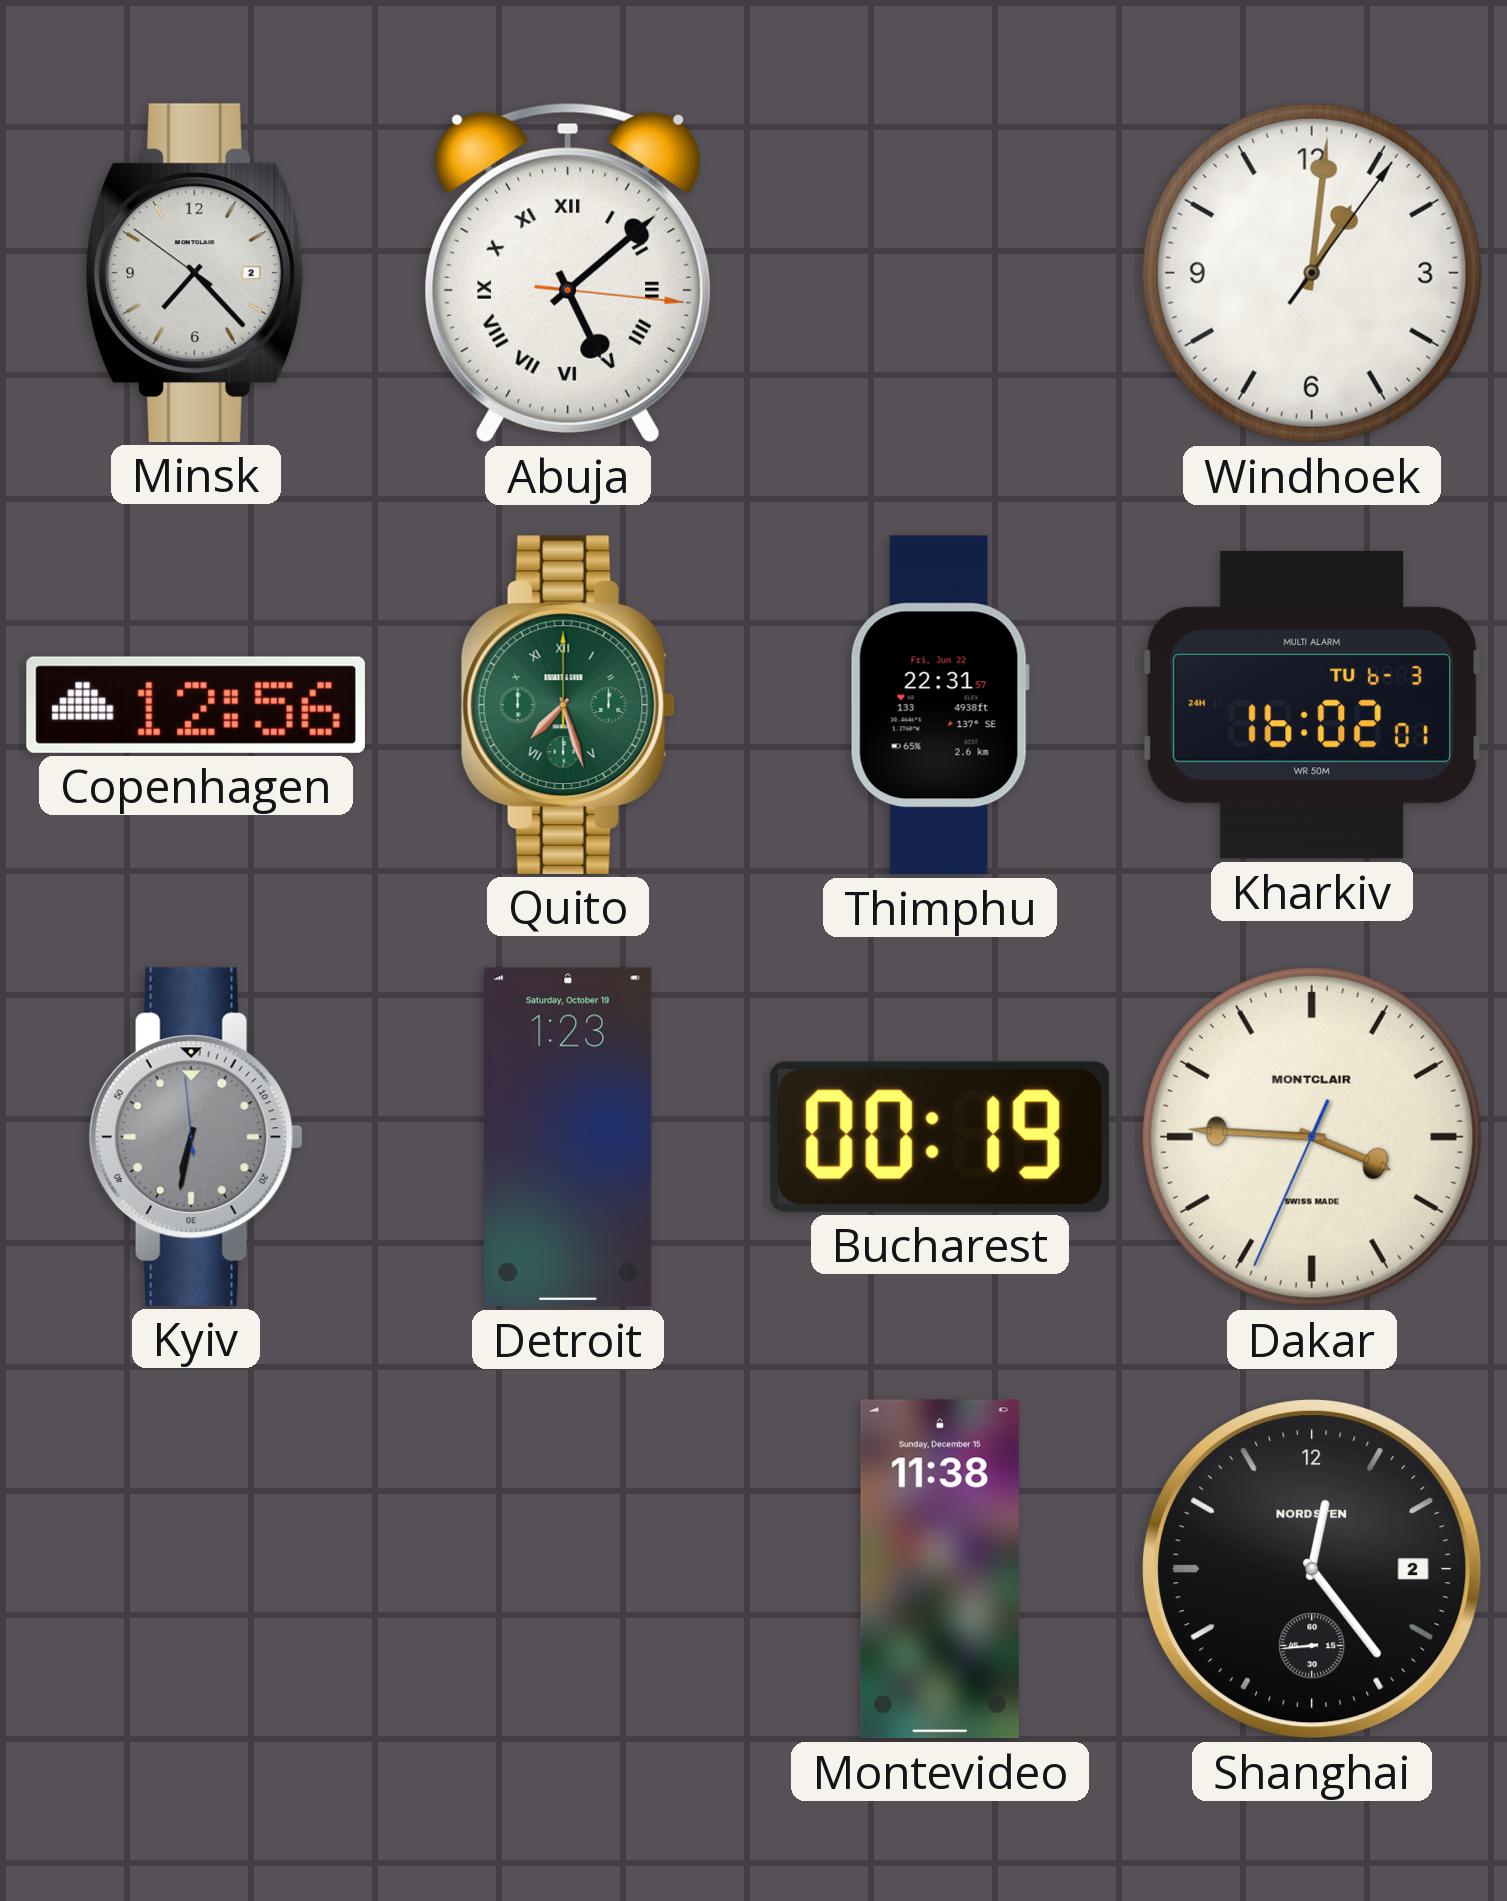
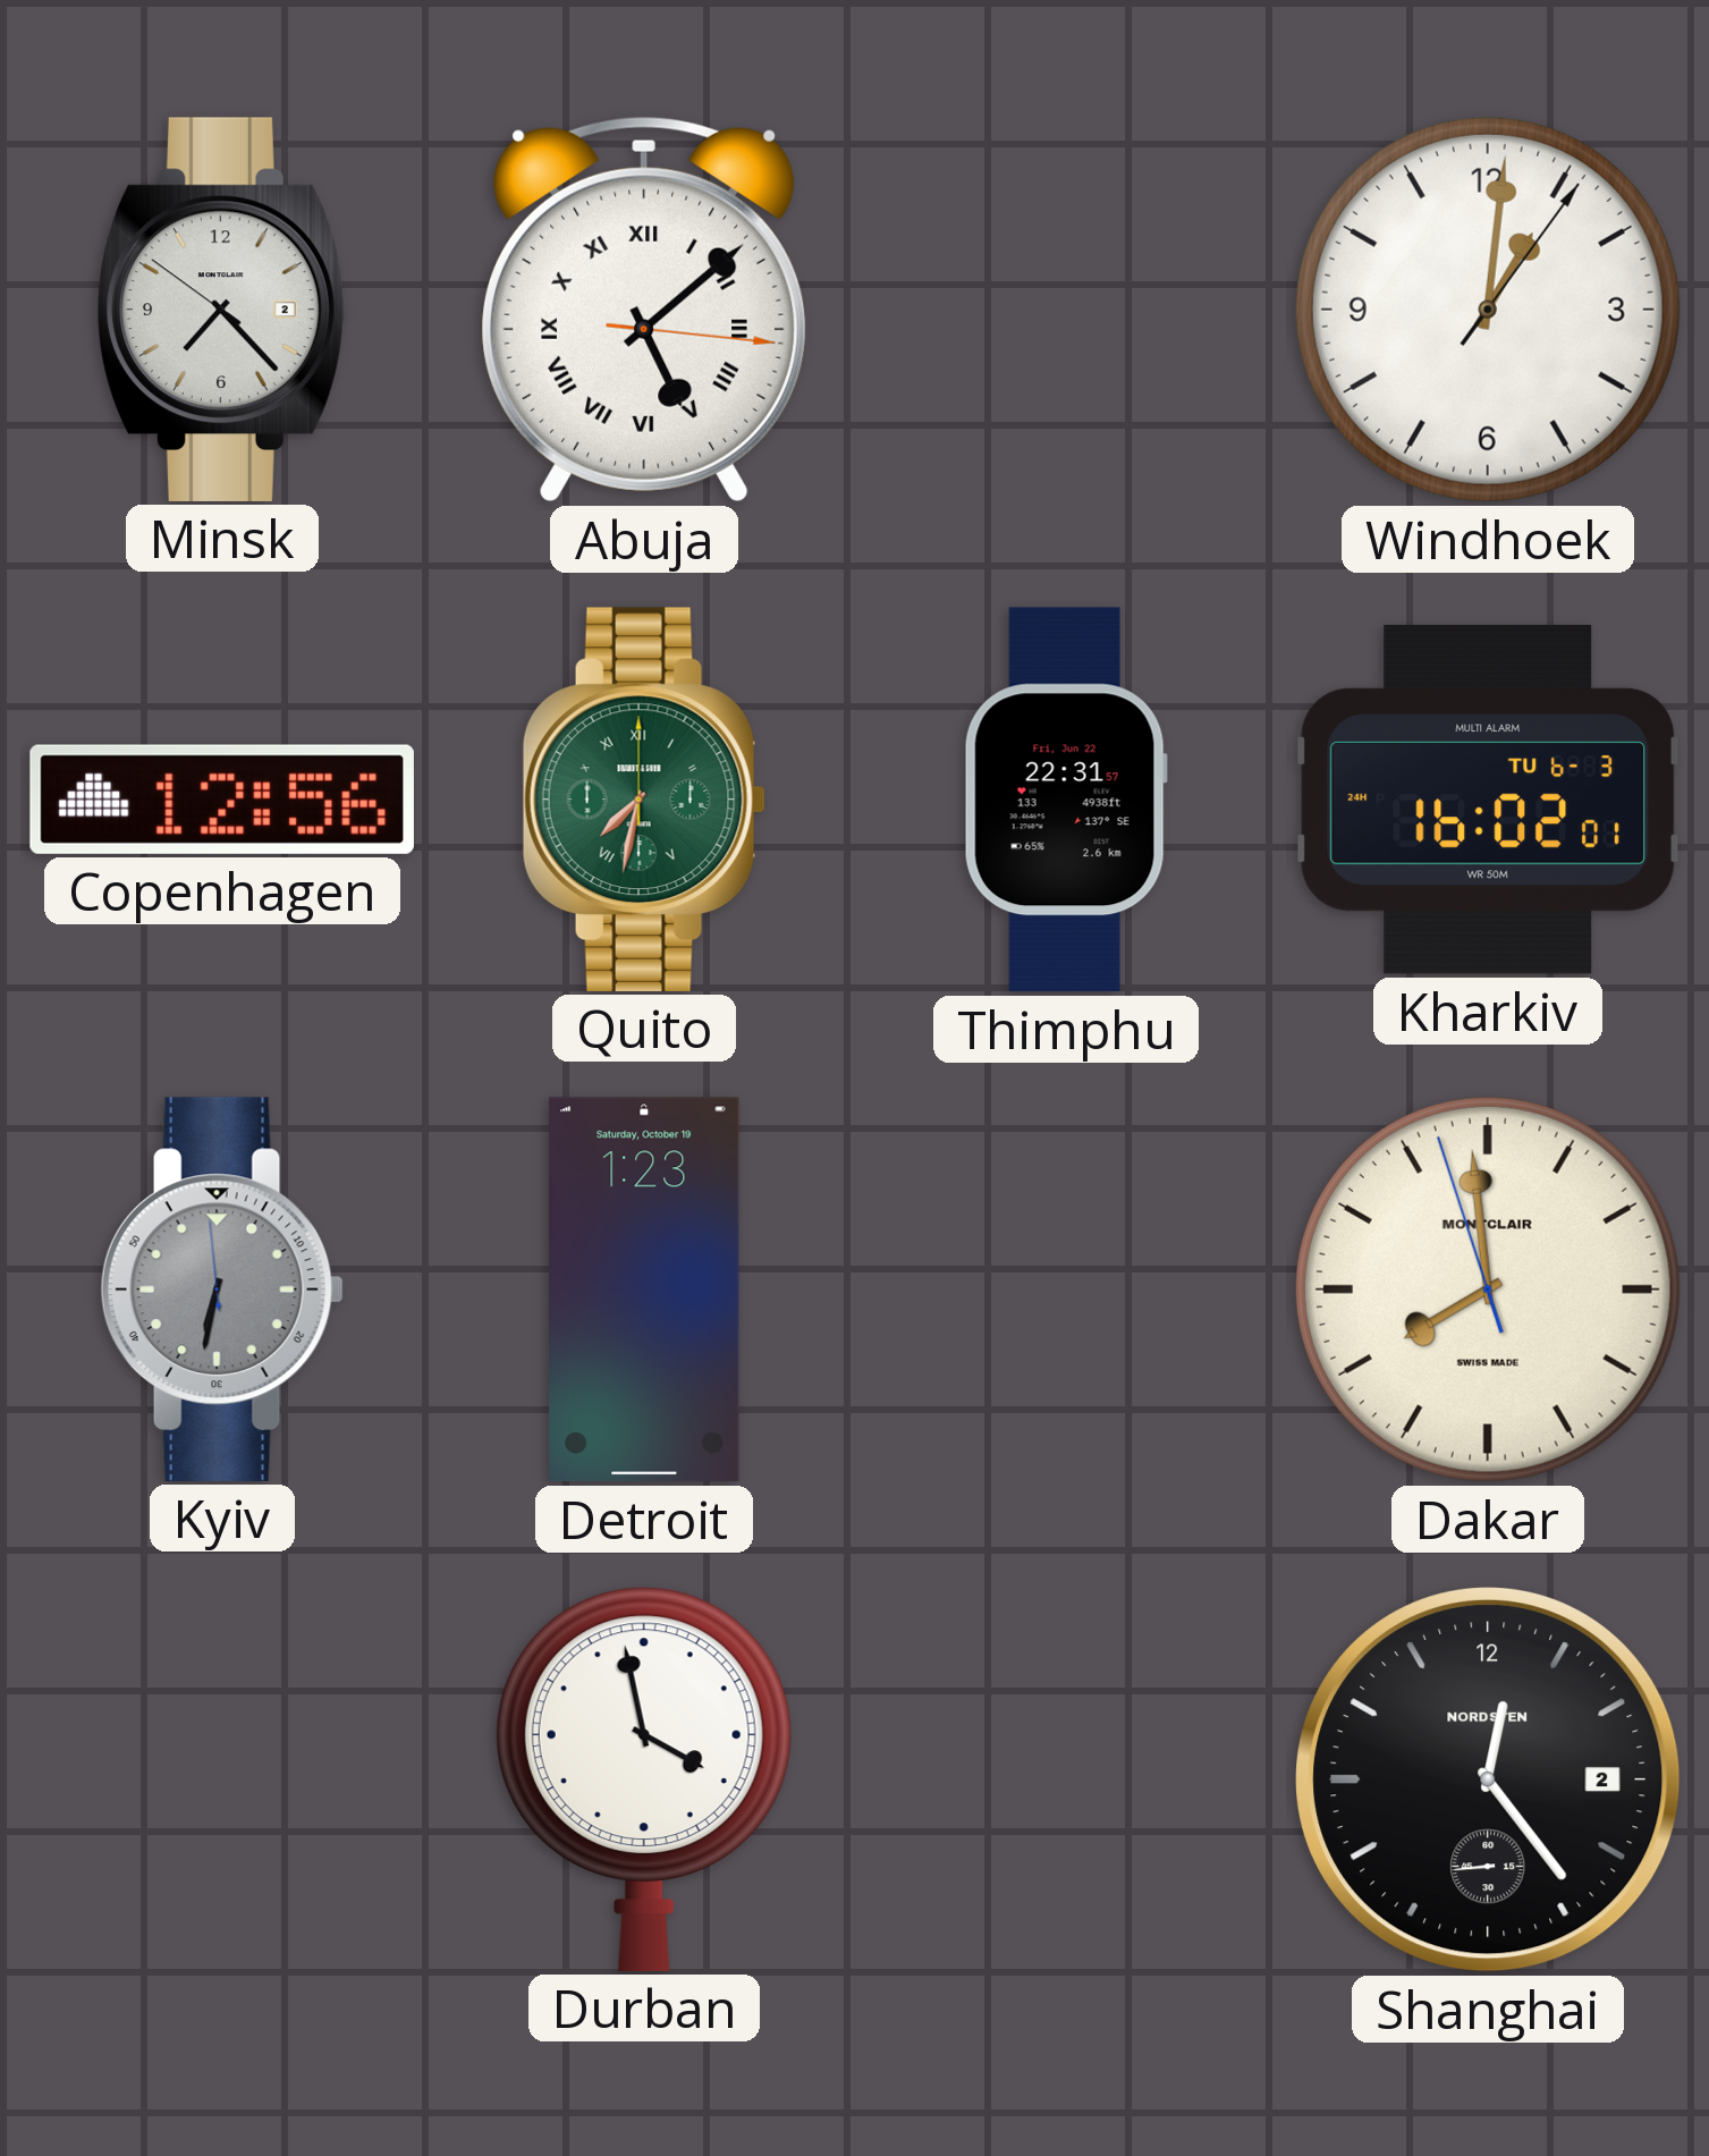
Quito: 7:27 -> 7:32 (644, 800)
Bucharest: 00:19 -> none (940, 1137)
Dakar: 3:45 -> 7:58 (1488, 1290)
Durban: none -> 3:58 (644, 1779)
Montevideo: 11:38 -> none (940, 1569)
